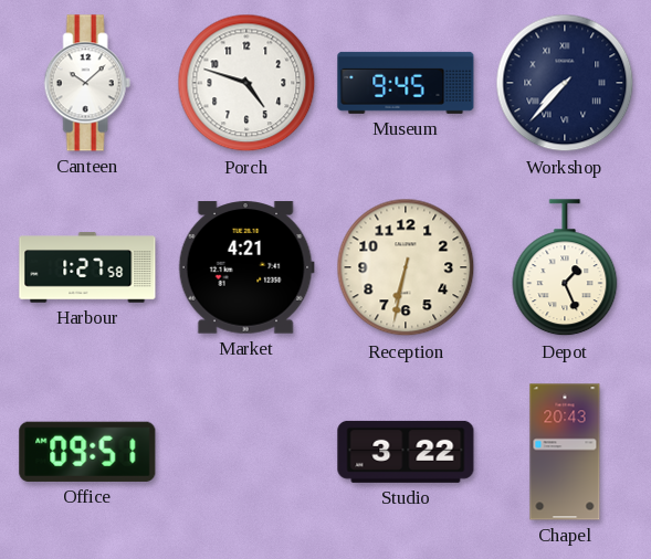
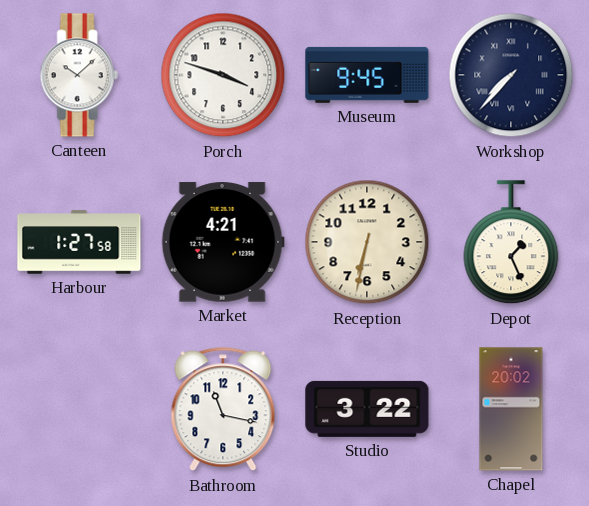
Porch: 4:48 -> 3:48 (223, 75)
Office: 09:51 -> none (87, 452)
Bathroom: none -> 11:17 (223, 409)
Chapel: 20:43 -> 20:02 (511, 409)
